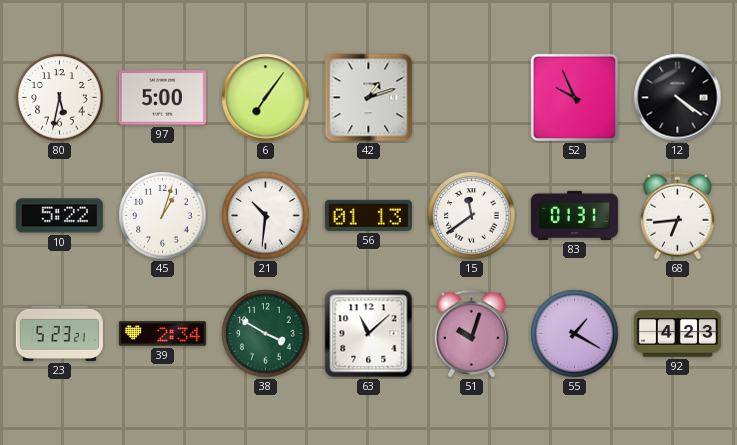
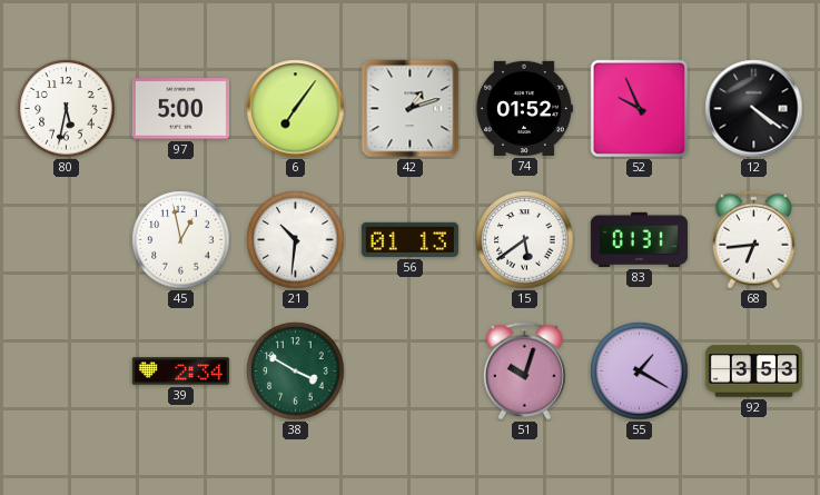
74: none -> 01:52 (524, 108)
10: 5:22 -> none (59, 216)
45: 1:03 -> 12:58 (181, 240)
15: 11:39 -> 5:39 (525, 240)
23: 5:23 -> none (59, 333)
63: 11:08 -> none (369, 334)
92: 4:23 -> 3:53 (753, 372)
